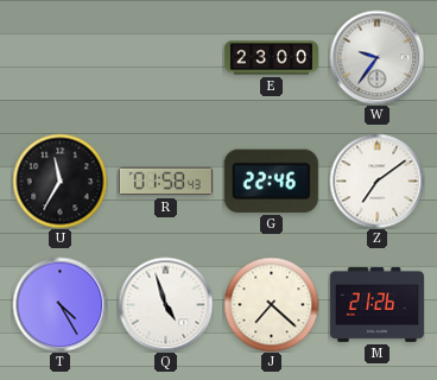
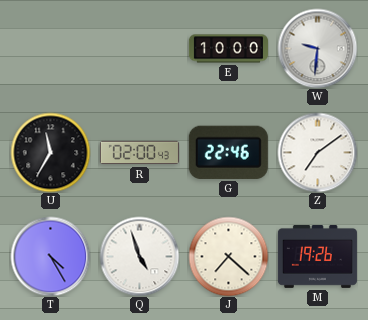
E: 23:00 -> 10:00 (228, 49)
W: 9:36 -> 9:31 (317, 48)
R: 01:58 -> 02:00 (139, 153)
M: 21:26 -> 19:26 (317, 256)
